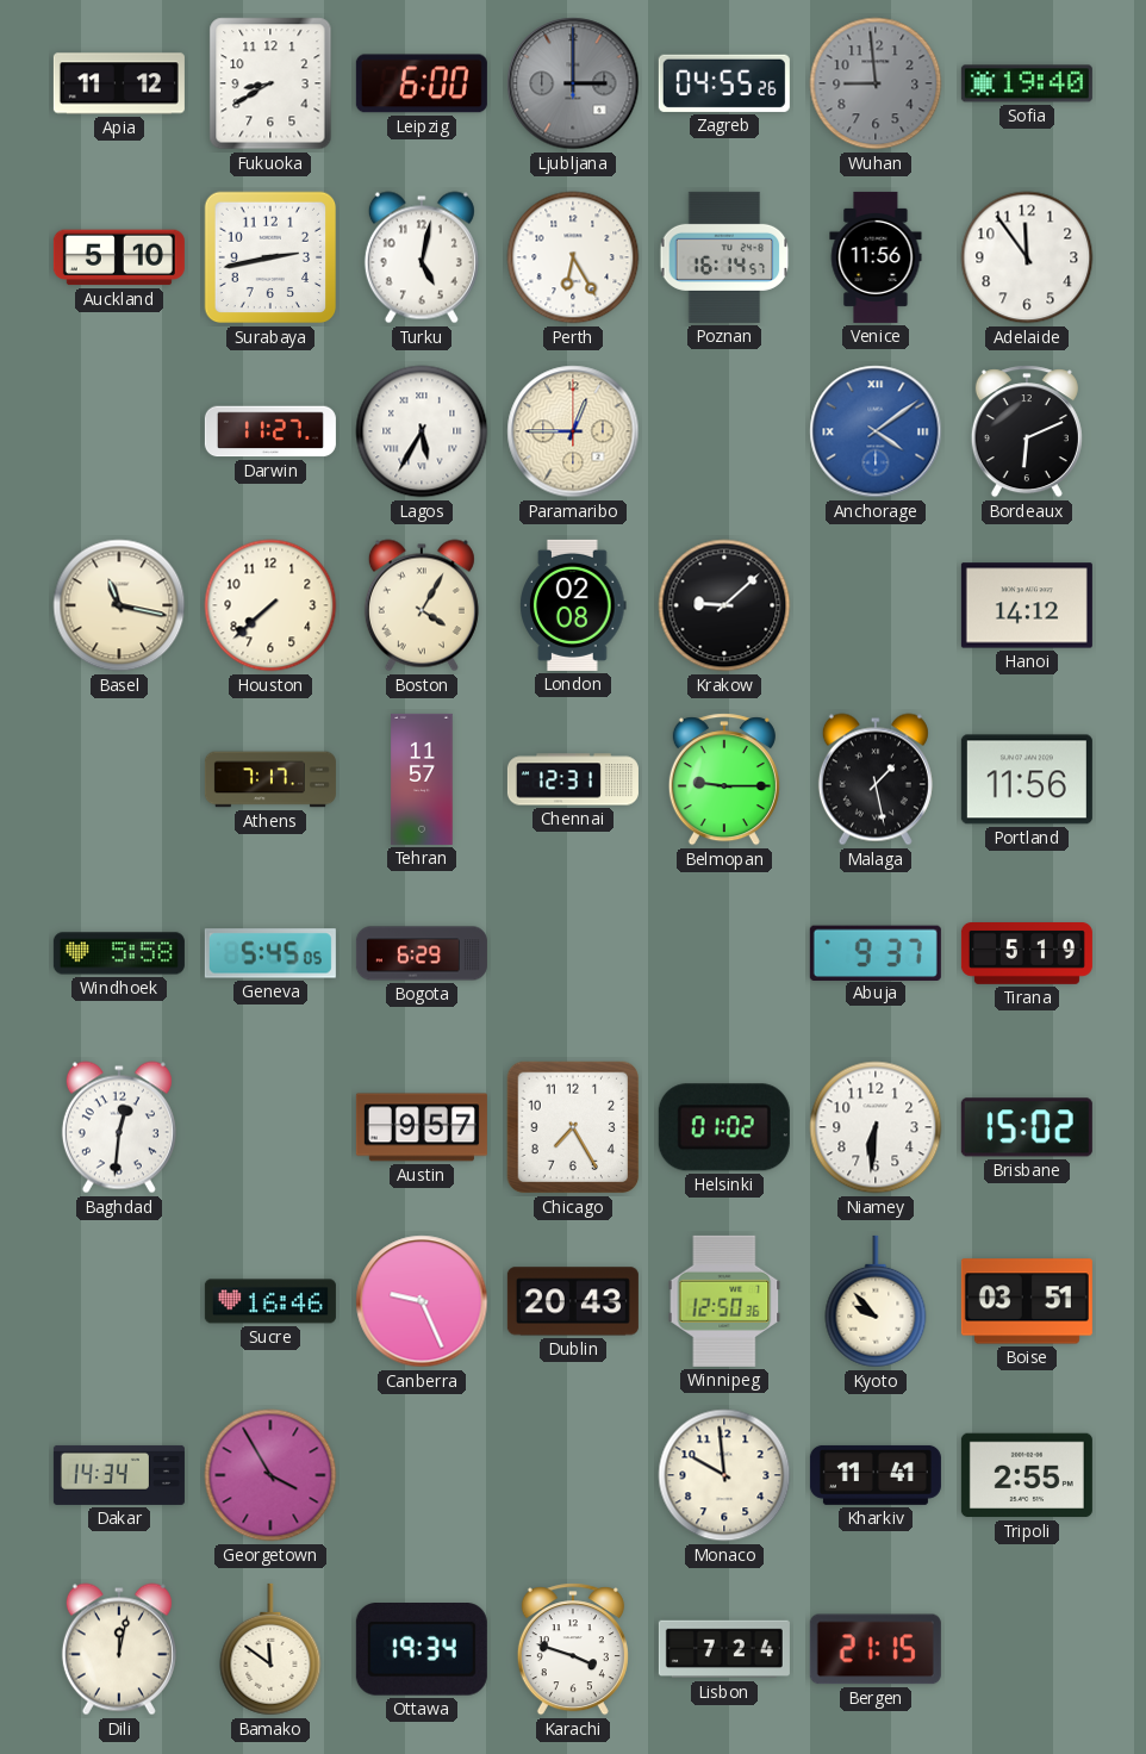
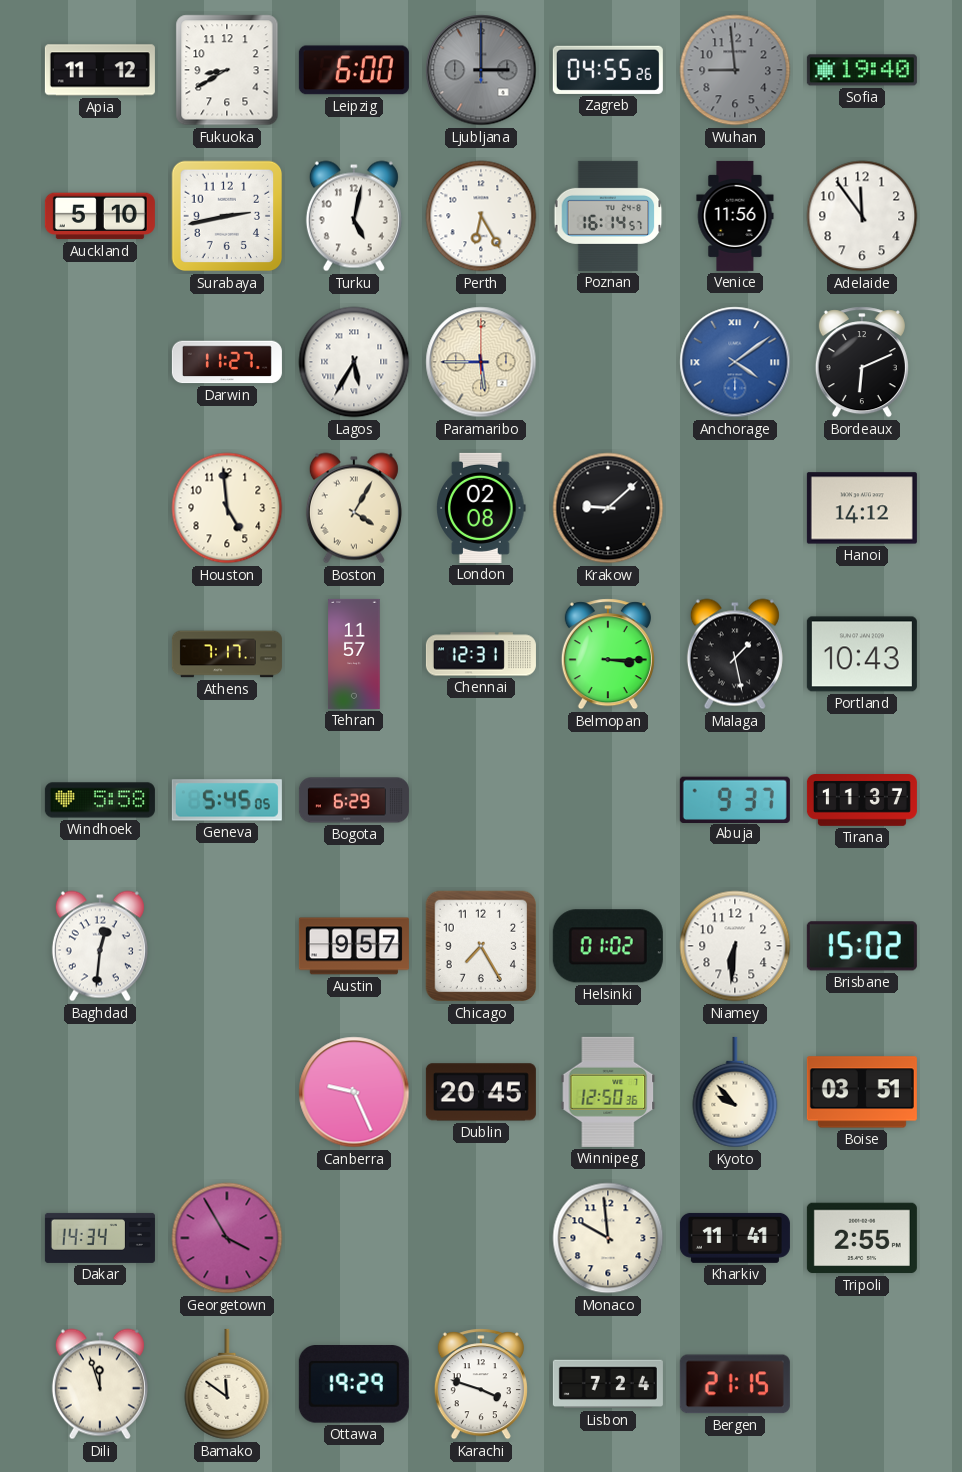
Paramaribo: 12:45 -> 5:45 (481, 362)
Basel: 11:17 -> none (119, 605)
Houston: 7:38 -> 4:59 (227, 508)
Belmopan: 9:15 -> 3:15 (608, 654)
Portland: 11:56 -> 10:43 (862, 654)
Tirana: 5:19 -> 11:37 (862, 801)
Sucre: 16:46 -> none (270, 1301)
Dublin: 20:43 -> 20:45 (481, 1092)
Dili: 12:02 -> 11:57 (100, 1384)
Ottawa: 19:34 -> 19:29 (354, 1385)
